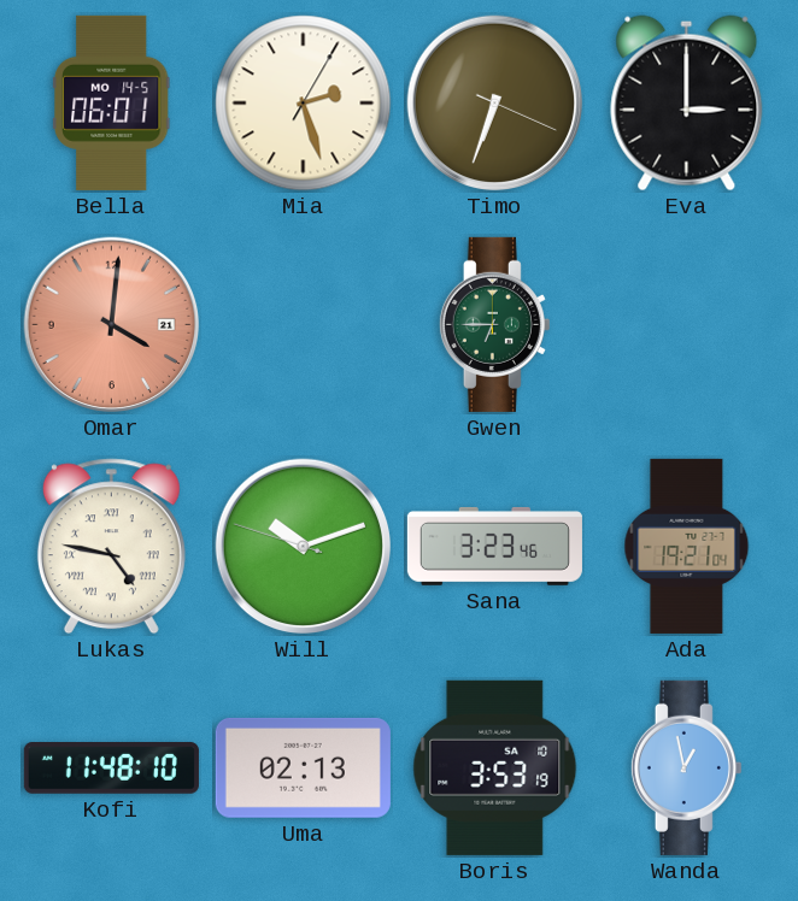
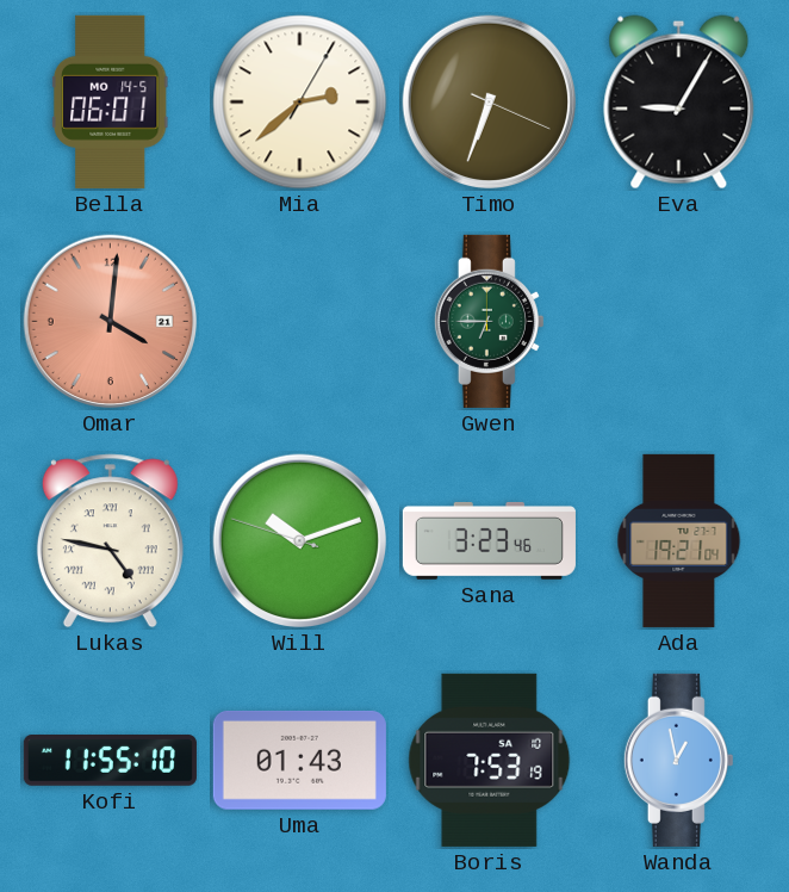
Mia: 2:27 -> 2:38 (300, 103)
Eva: 3:00 -> 9:05 (679, 103)
Kofi: 11:48 -> 11:55 (110, 761)
Uma: 02:13 -> 01:43 (299, 760)
Boris: 3:53 -> 7:53 (490, 760)
